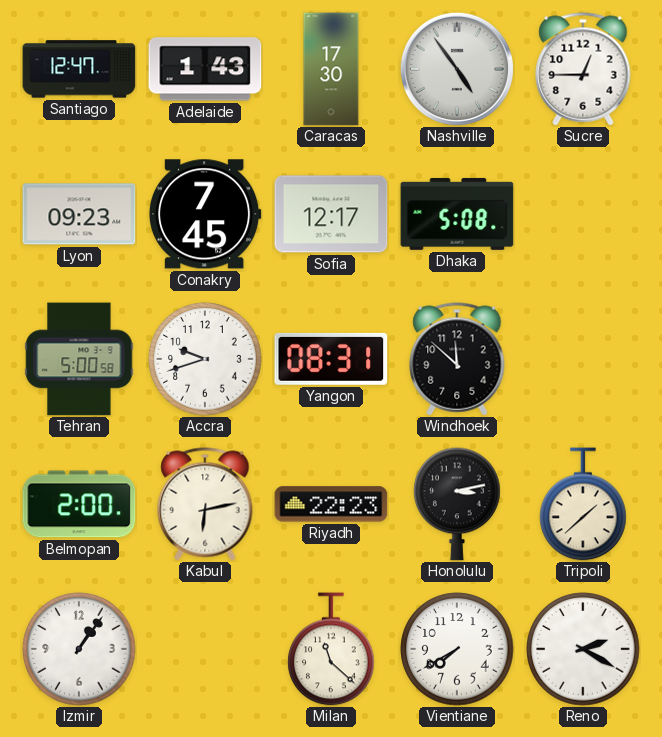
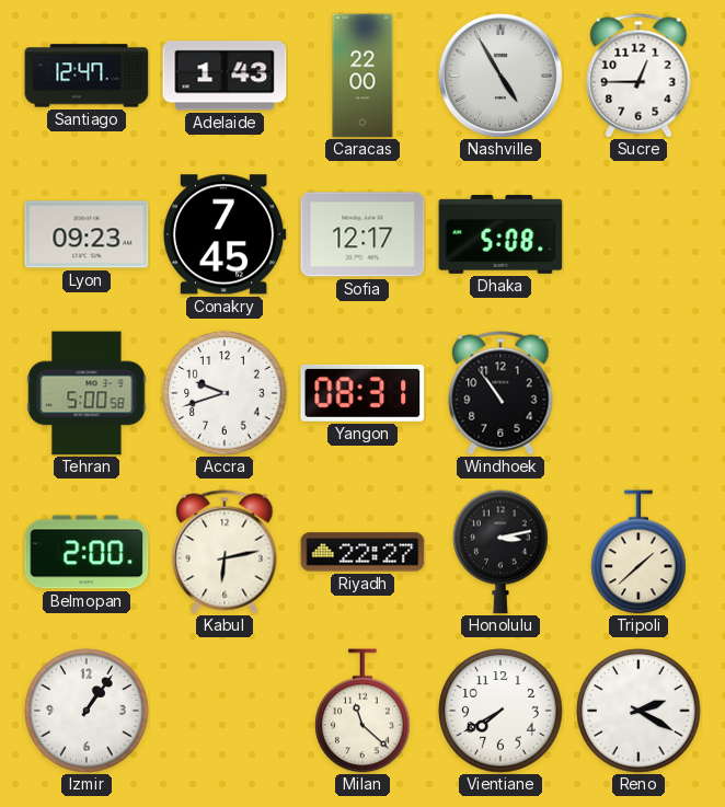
Caracas: 17:30 -> 22:00 (362, 76)
Nashville: 4:54 -> 4:55 (500, 76)
Windhoek: 11:52 -> 10:54 (500, 393)
Riyadh: 22:23 -> 22:27 (362, 552)
